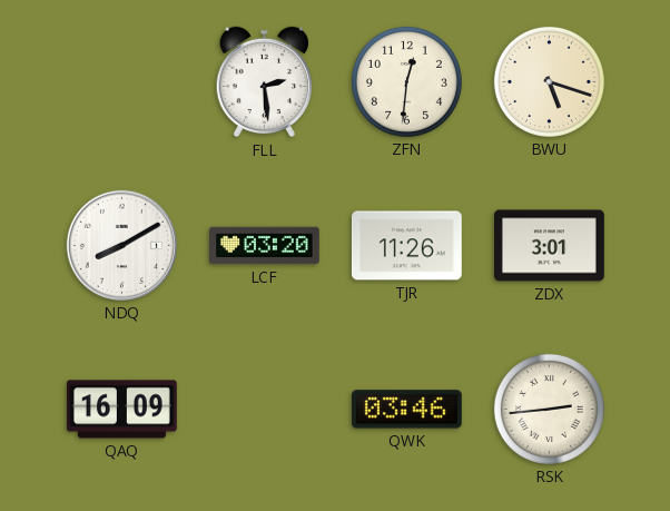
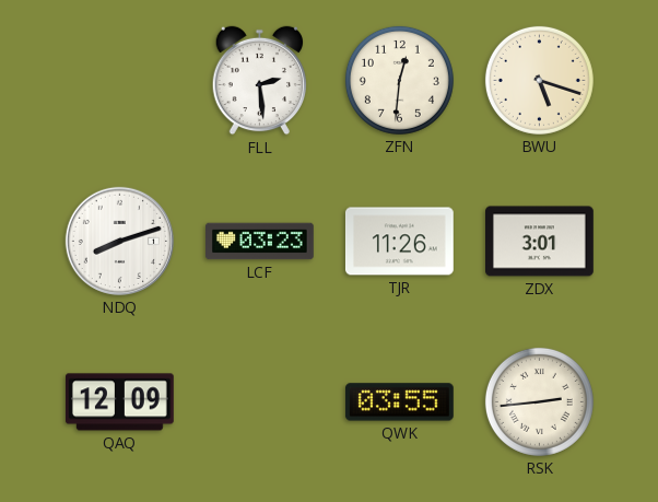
NDQ: 8:10 -> 8:12 (119, 241)
LCF: 03:20 -> 03:23 (260, 242)
QAQ: 16:09 -> 12:09 (119, 402)
QWK: 03:46 -> 03:55 (399, 402)
